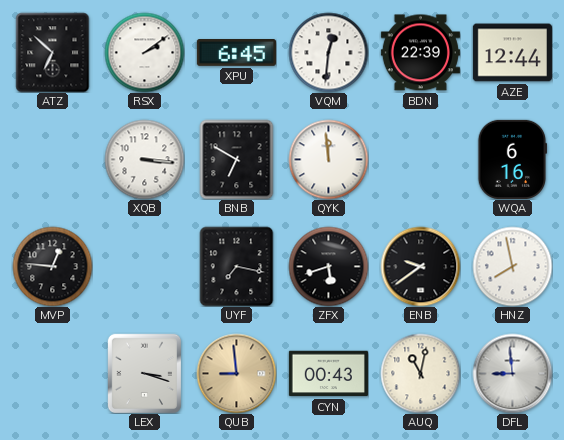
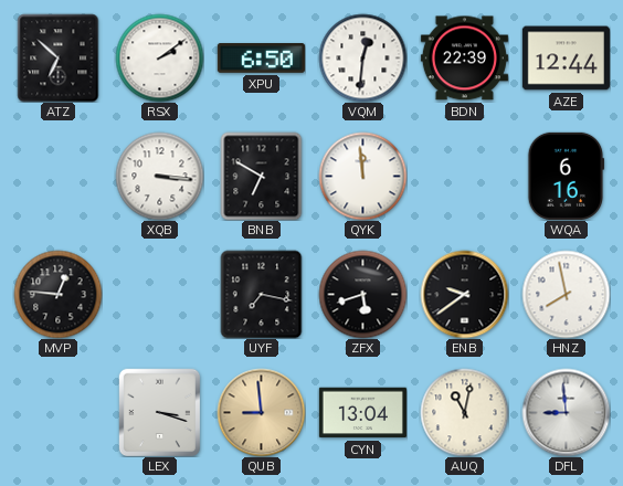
XPU: 6:45 -> 6:50 (261, 59)
CYN: 00:43 -> 13:04 (362, 413)
